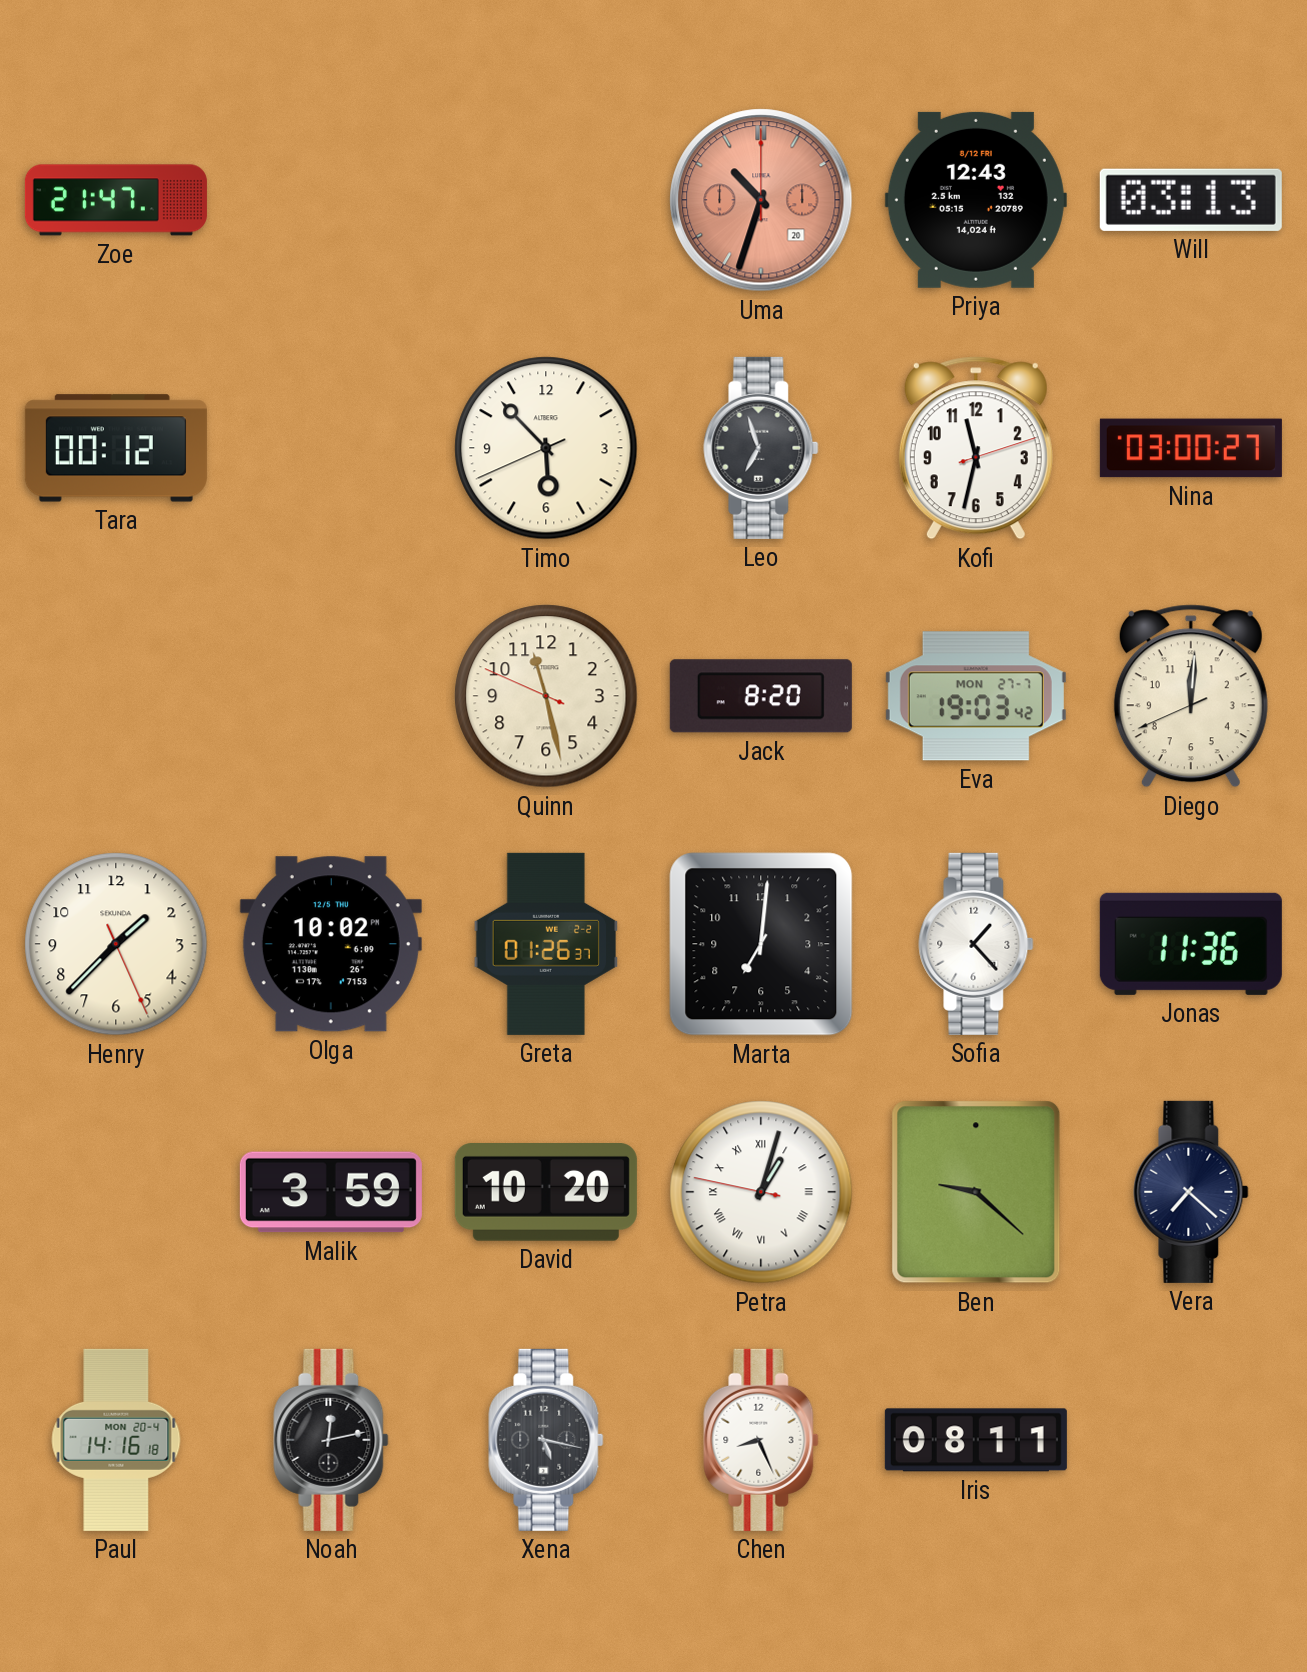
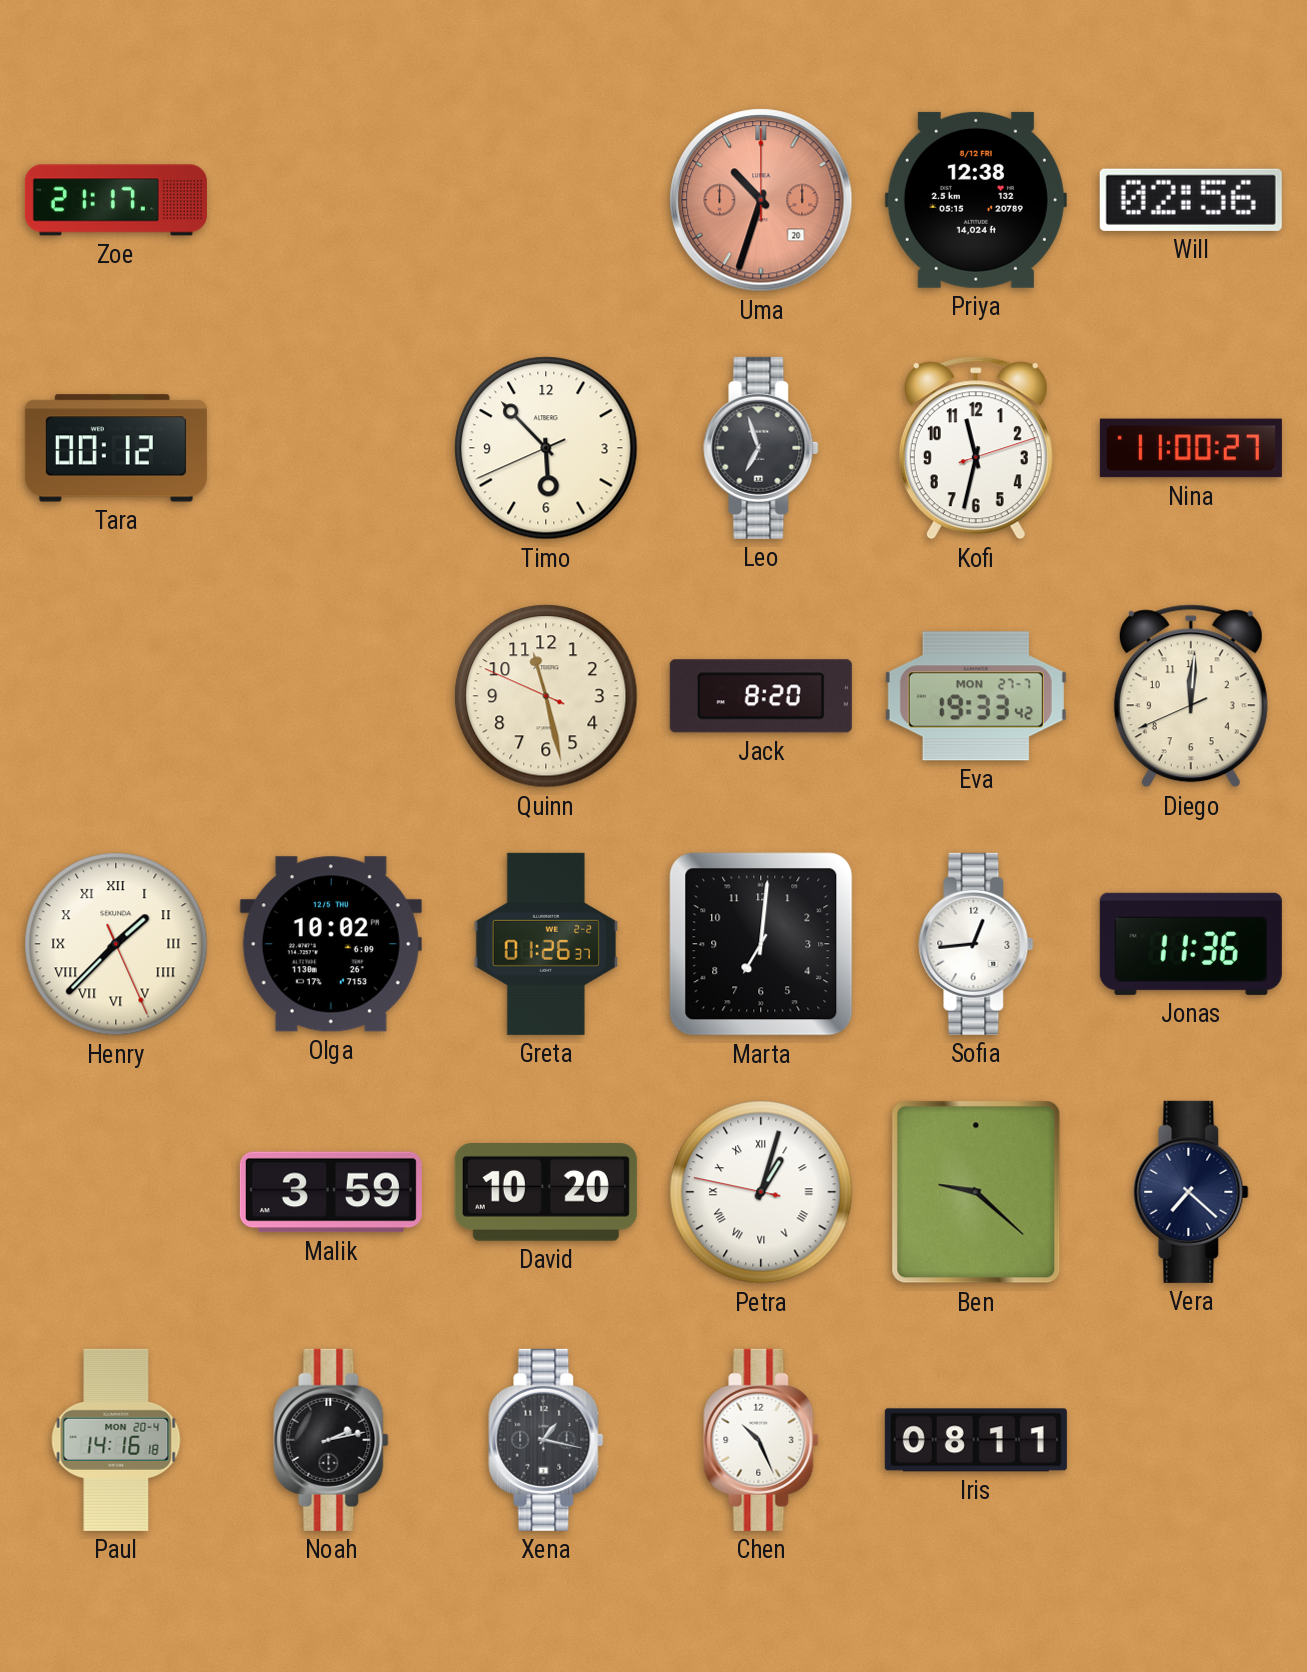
Zoe: 21:47 -> 21:17 (116, 200)
Priya: 12:43 -> 12:38 (976, 200)
Will: 03:13 -> 02:56 (1191, 200)
Nina: 03:00 -> 11:00 (1191, 448)
Eva: 19:03 -> 19:33 (976, 696)
Henry numerals: Arabic -> Roman (116, 944)
Sofia: 1:23 -> 12:44 (976, 944)
Noah: 12:13 -> 2:13 (331, 1440)
Xena: 5:17 -> 1:17 (546, 1440)
Chen: 8:26 -> 10:26 (761, 1440)
